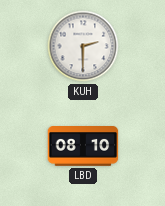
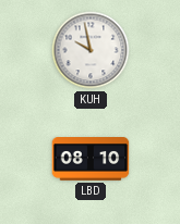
KUH: 2:30 -> 9:58 (91, 50)
